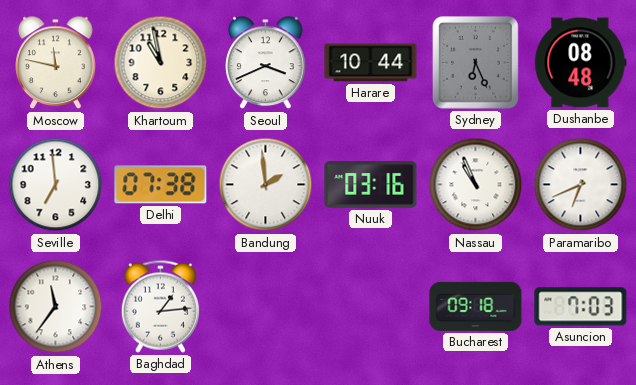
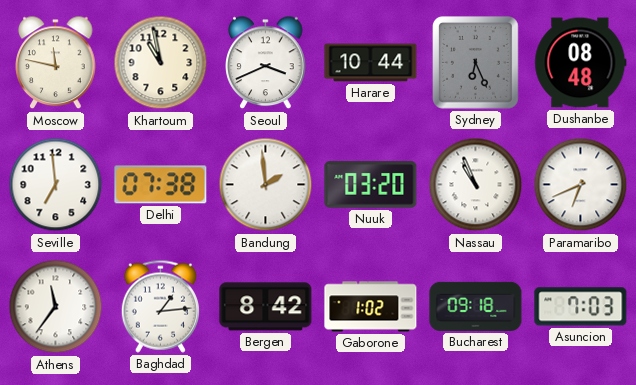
Nuuk: 03:16 -> 03:20 (371, 185)
Bergen: none -> 8:42 (266, 307)
Gaborone: none -> 1:02 (371, 307)
